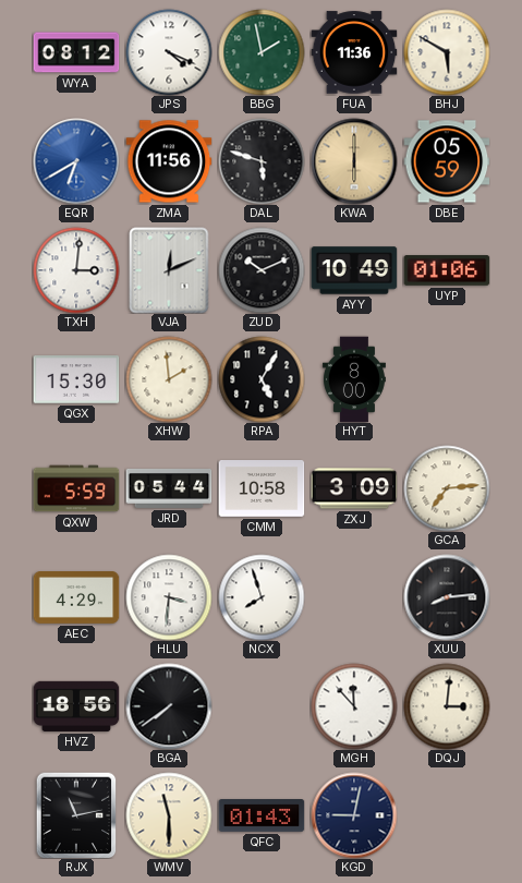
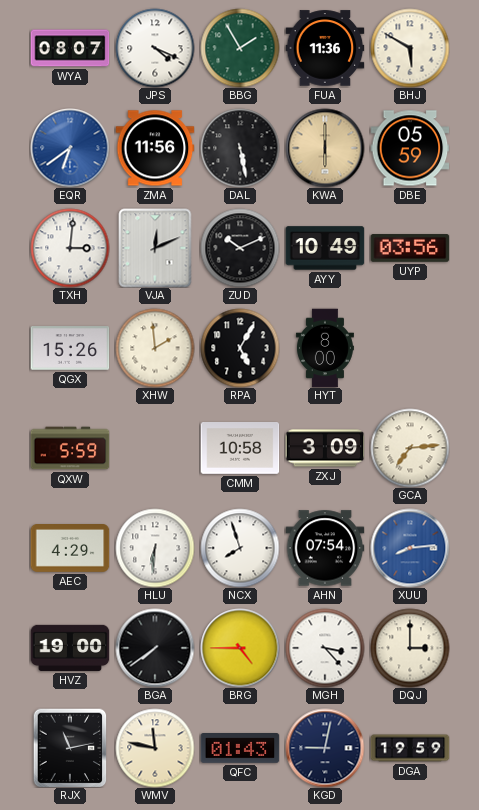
WYA: 08:12 -> 08:07 (70, 48)
BBG: 1:58 -> 1:55 (240, 48)
EQR: 6:40 -> 6:39 (70, 148)
DAL: 5:48 -> 5:28 (240, 148)
UYP: 01:06 -> 03:56 (410, 248)
QGX: 15:30 -> 15:26 (70, 348)
JRD: 05:44 -> none (169, 488)
HLU: 3:31 -> 6:31 (155, 548)
AHN: none -> 07:54 (325, 548)
XUU dial: black -> blue (410, 548)
HVZ: 18:56 -> 19:00 (70, 648)
BRG: none -> 4:45 (240, 648)
MGH: 11:53 -> 3:23 (325, 648)
DQJ: 3:01 -> 3:00 (410, 648)
WMV: 11:30 -> 11:47 (155, 748)
DGA: none -> 19:59 (410, 748)
